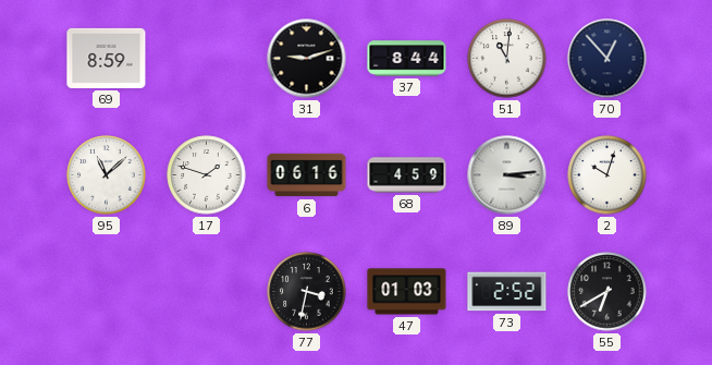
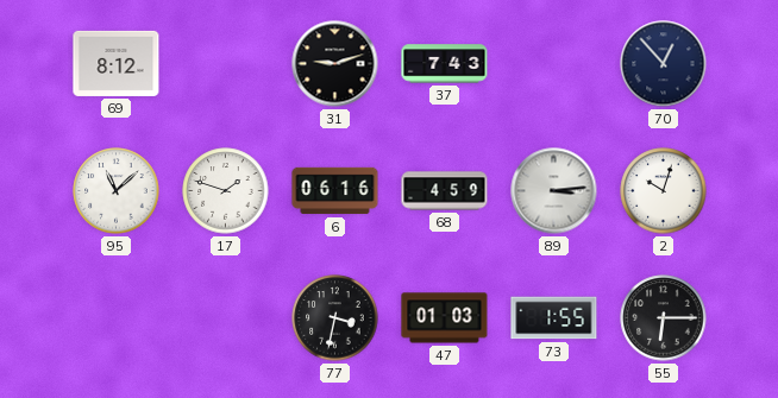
69: 8:59 -> 8:12 (117, 63)
37: 8:44 -> 7:43 (445, 64)
51: 11:01 -> none (507, 59)
73: 2:52 -> 1:55 (554, 318)
55: 6:40 -> 6:15 (664, 318)
